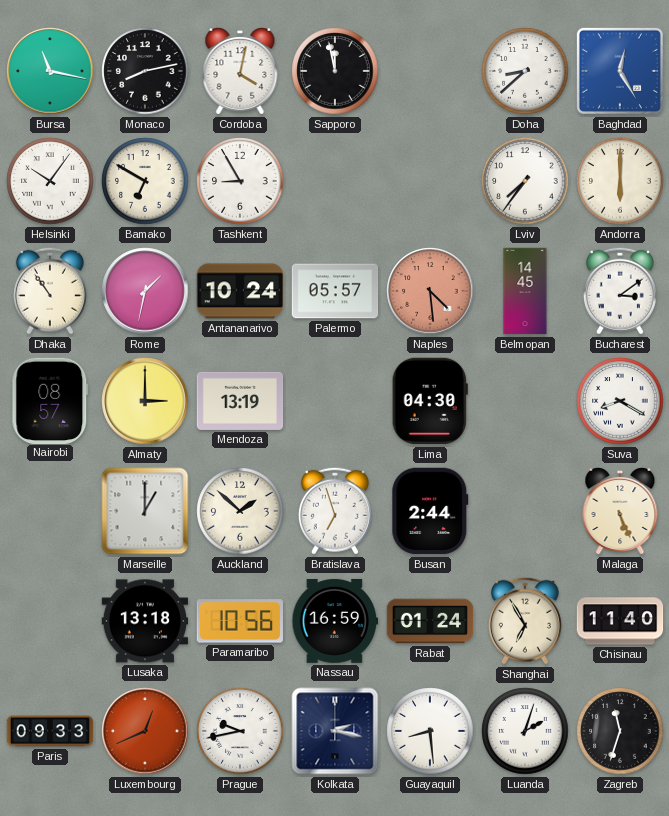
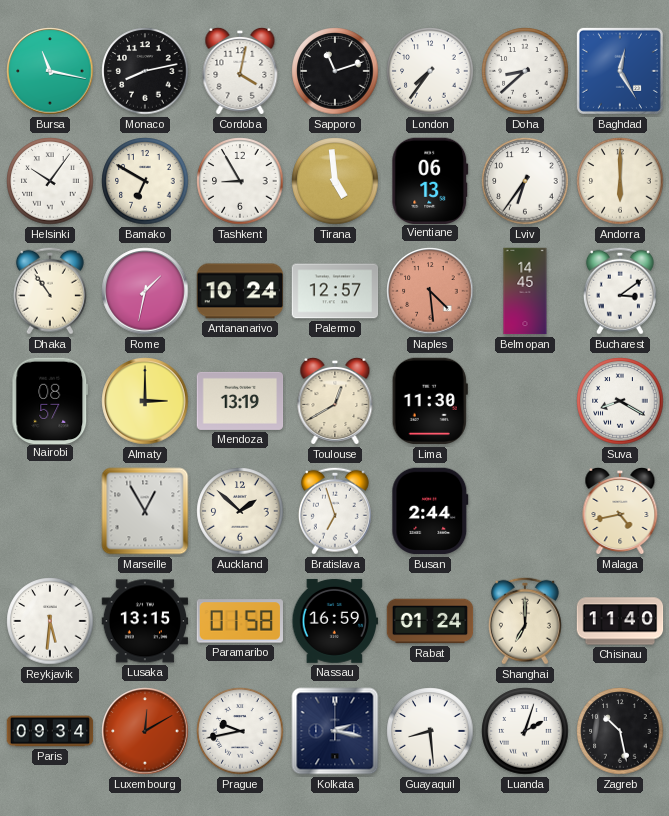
Sapporo: 11:58 -> 11:12 (335, 71)
London: none -> 7:36 (430, 71)
Tirana: none -> 4:59 (335, 181)
Vientiane: none -> 06:13 (430, 180)
Lviv: 7:36 -> 6:36 (525, 181)
Palermo: 05:57 -> 12:57 (335, 291)
Toulouse: none -> 12:40 (335, 401)
Lima: 04:30 -> 11:30 (430, 401)
Marseille: 1:00 -> 12:55 (145, 511)
Malaga: 5:26 -> 4:43 (620, 511)
Reykjavik: none -> 5:31 (50, 621)
Lusaka: 13:18 -> 13:15 (145, 621)
Paramaribo: 10:56 -> 01:58 (239, 621)
Shanghai: 6:55 -> 7:00 (525, 621)
Paris: 09:33 -> 09:34 (50, 731)
Luxembourg: 12:41 -> 12:10 (145, 731)
Zagreb: 11:33 -> 10:28 (620, 731)
